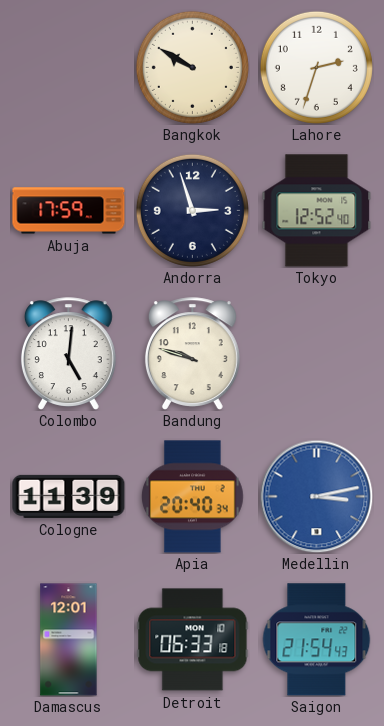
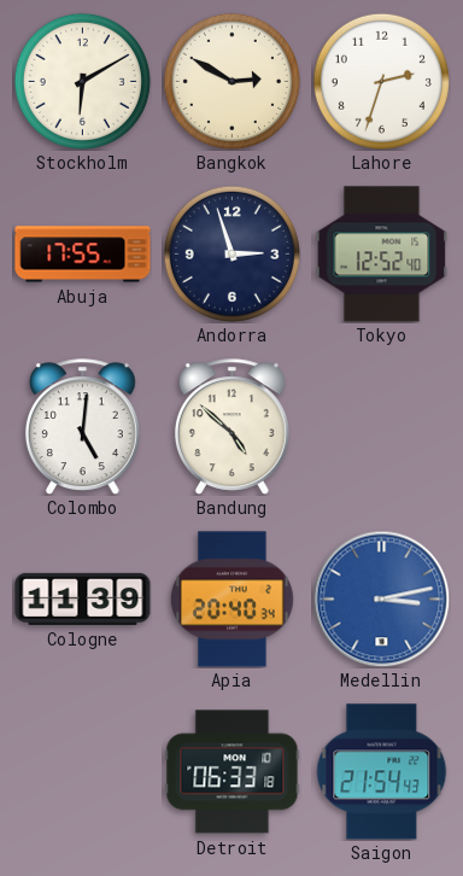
Stockholm: none -> 6:10 (82, 81)
Bangkok: 9:50 -> 2:50 (231, 81)
Abuja: 17:59 -> 17:55 (83, 255)
Bandung: 9:48 -> 4:52 (231, 427)
Damascus: 12:01 -> none (69, 640)
